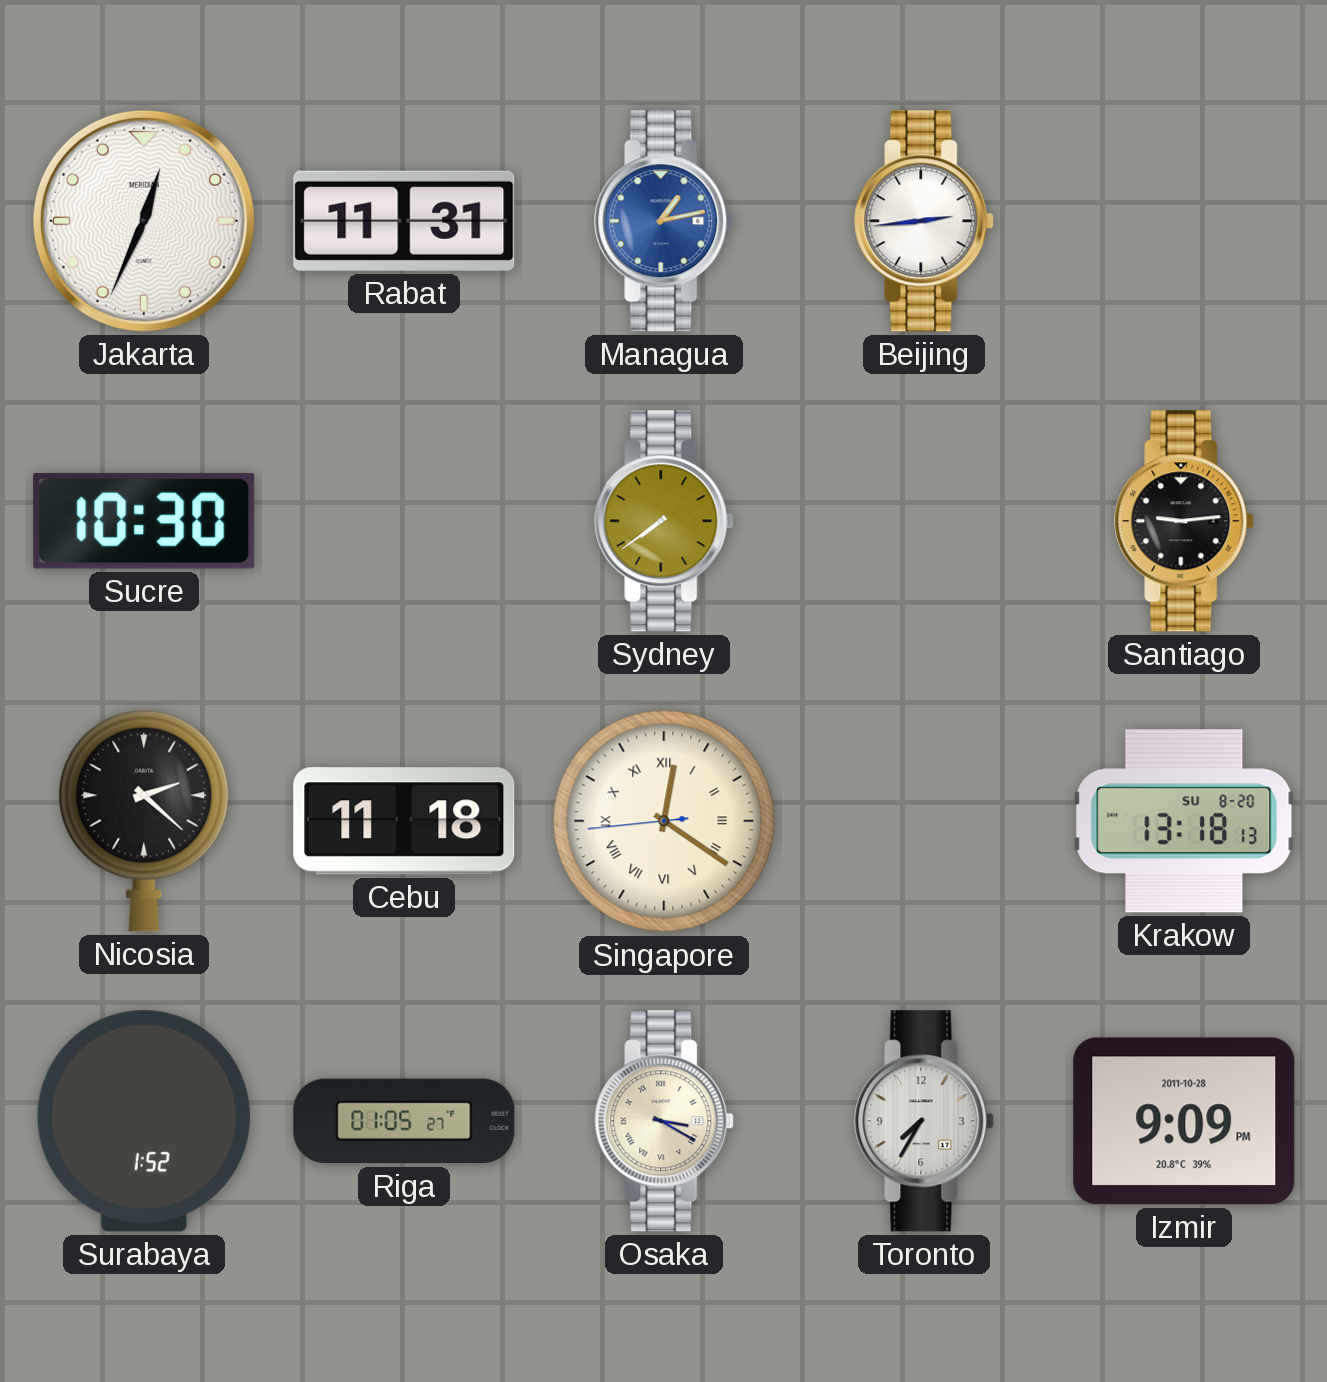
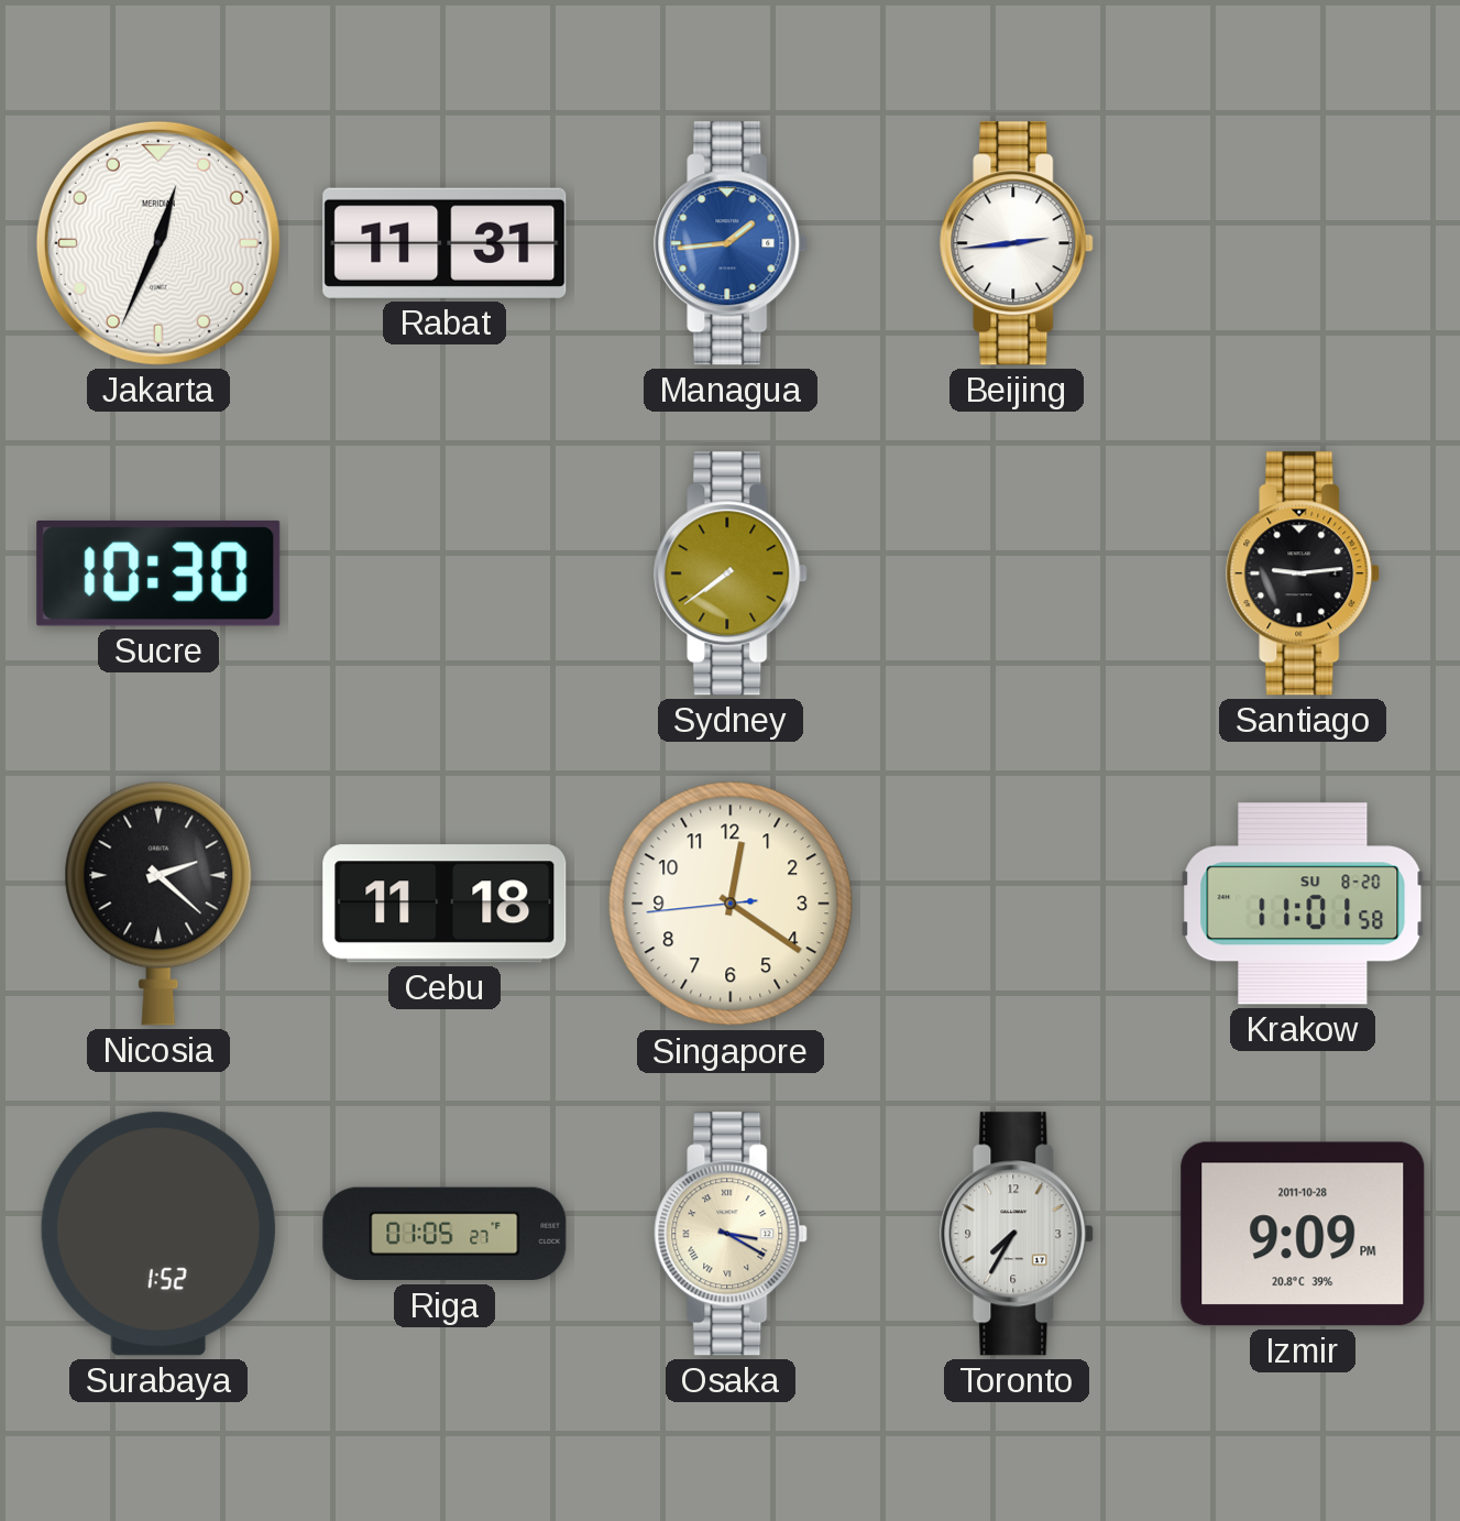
Managua: 1:13 -> 1:44 (732, 243)
Singapore numerals: Roman -> Arabic (731, 904)
Krakow: 13:18 -> 11:01 (1303, 904)
